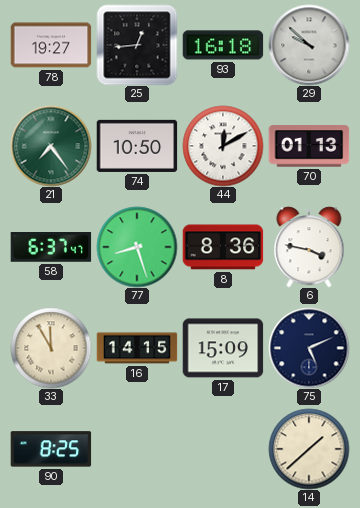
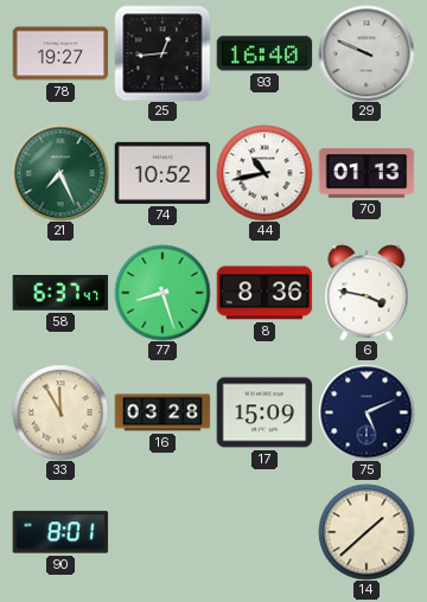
93: 16:18 -> 16:40 (265, 53)
29: 9:52 -> 9:49 (367, 53)
21: 7:24 -> 7:26 (60, 173)
74: 10:50 -> 10:52 (162, 173)
44: 12:10 -> 10:43 (265, 173)
16: 14:15 -> 03:28 (162, 412)
90: 8:25 -> 8:01 (60, 532)
